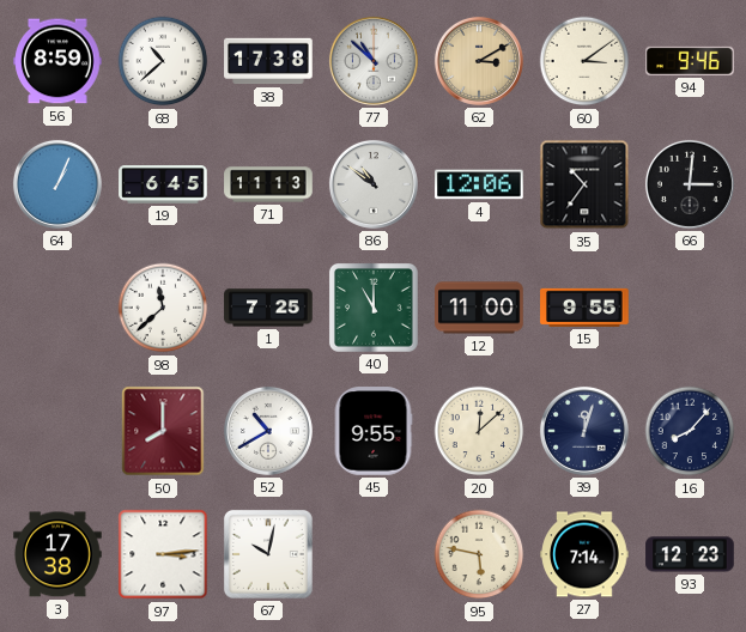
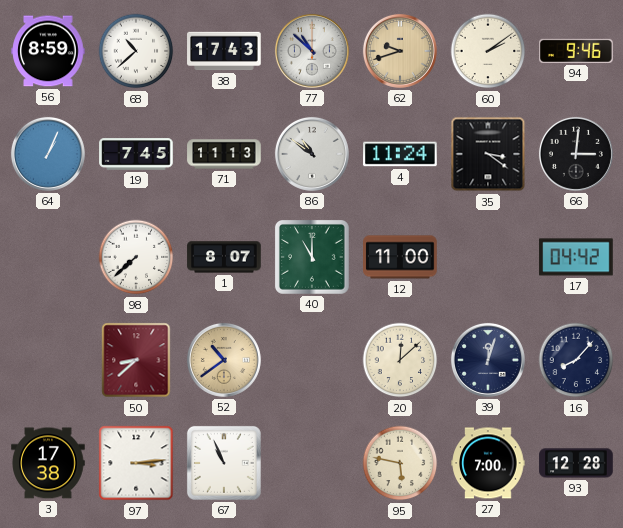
38: 17:38 -> 17:43 (224, 51)
62: 3:10 -> 9:42 (400, 51)
60: 3:09 -> 2:09 (488, 51)
19: 6:45 -> 7:45 (136, 154)
4: 12:06 -> 11:24 (400, 154)
35: 10:36 -> 3:21 (488, 154)
98: 11:38 -> 7:38 (136, 257)
1: 7:25 -> 8:07 (224, 257)
15: 9:55 -> none (584, 308)
17: none -> 04:42 (576, 257)
50: 8:00 -> 8:38 (136, 360)
52: 10:40 -> 10:39 (224, 360)
52 dial: white -> champagne (224, 360)
45: 9:55 -> none (374, 431)
67: 10:02 -> 10:56 (224, 463)
27: 7:14 -> 7:00 (488, 463)
93: 12:23 -> 12:28 (576, 463)
